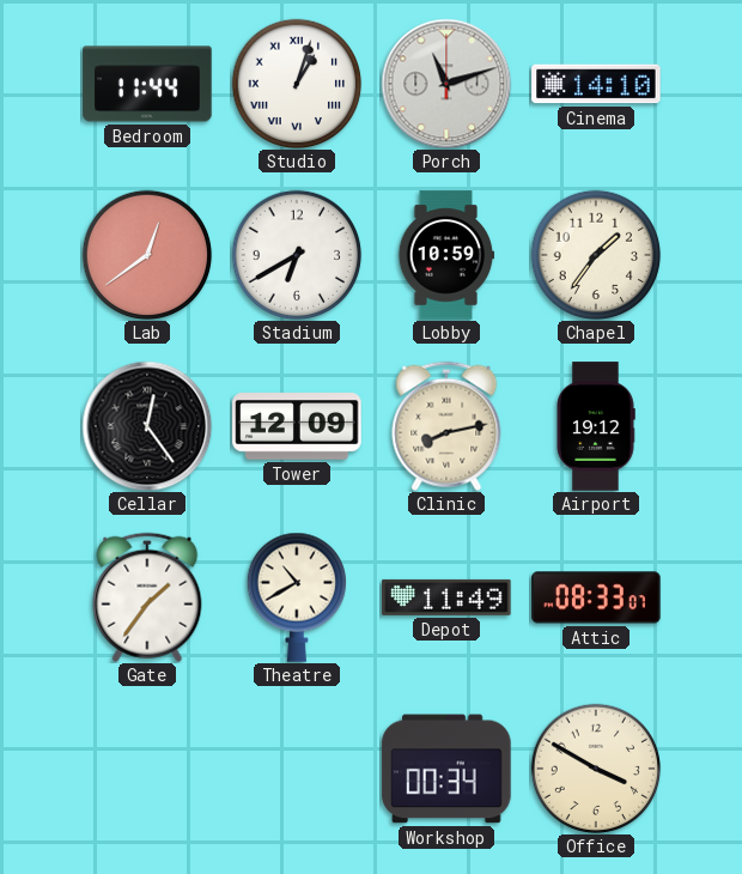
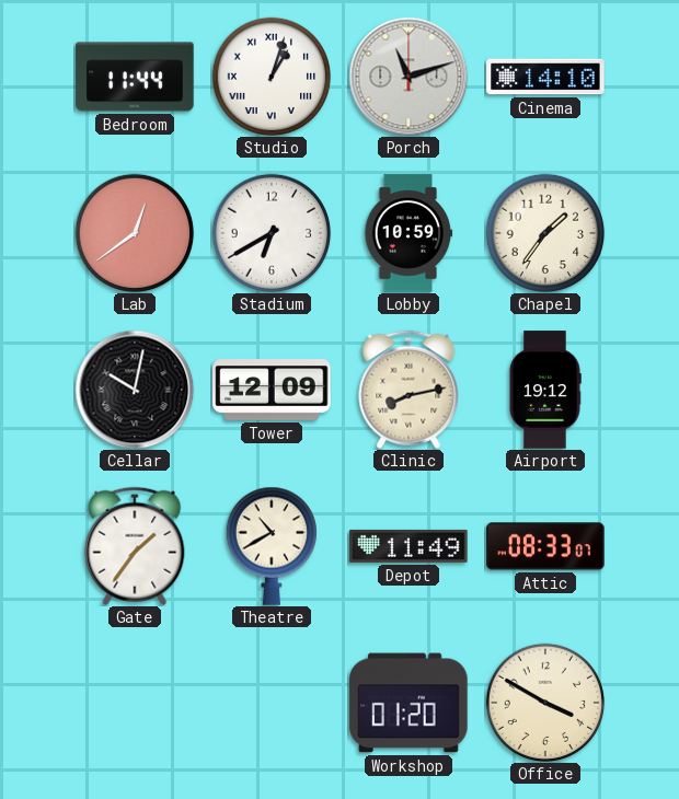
Cellar: 12:24 -> 10:02 (135, 390)
Workshop: 00:34 -> 01:20 (408, 703)
